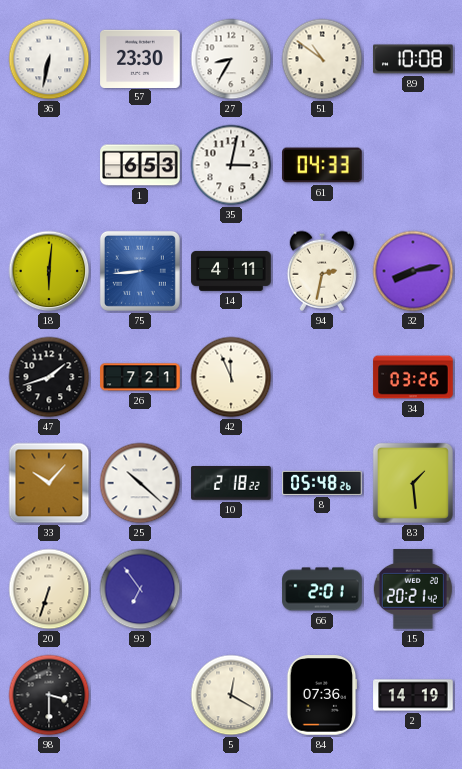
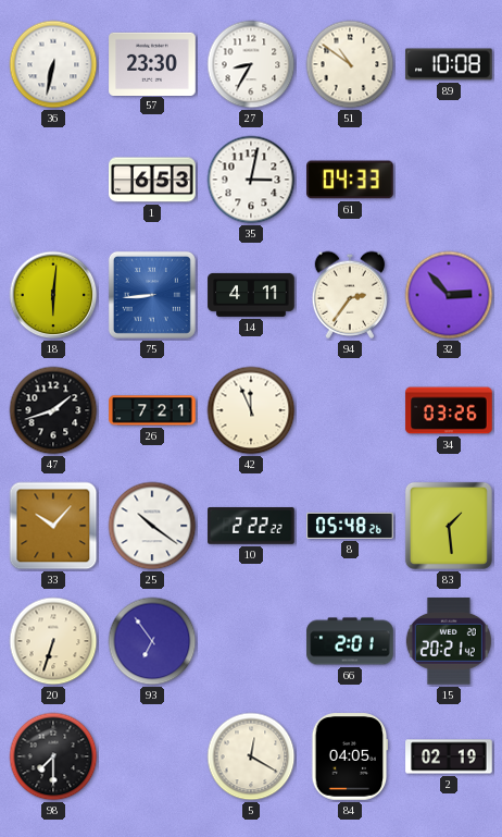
94: 2:32 -> 2:36 (350, 295)
32: 8:13 -> 2:53 (449, 295)
25: 10:22 -> 10:21 (152, 526)
10: 2:18 -> 2:22 (251, 527)
98: 3:30 -> 7:30 (53, 756)
84: 07:36 -> 04:05 (350, 756)
2: 14:19 -> 02:19 (449, 756)
